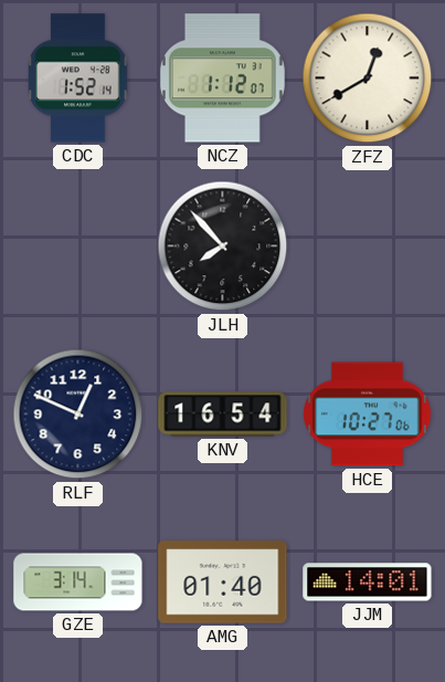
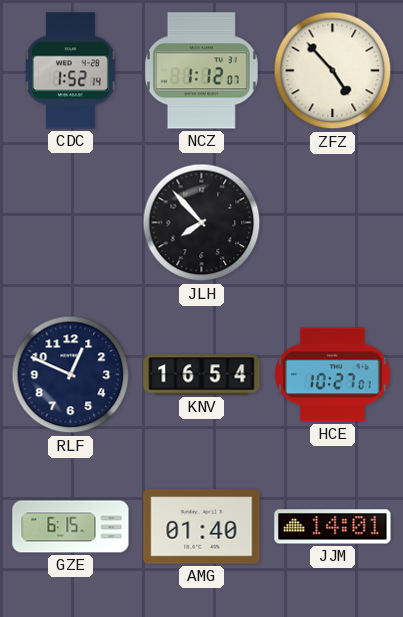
ZFZ: 12:40 -> 4:53 (333, 71)
HCE: 10:27:06 -> 10:27:01 (333, 375)
GZE: 3:14 -> 6:15 (71, 527)
